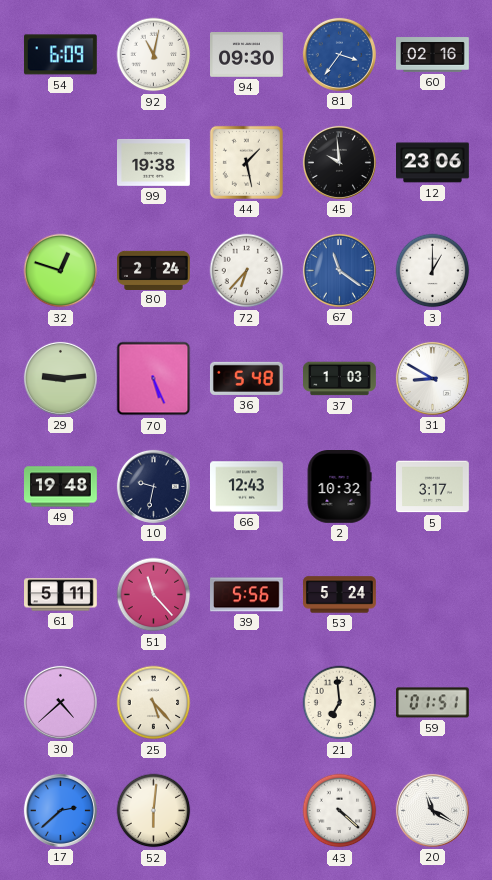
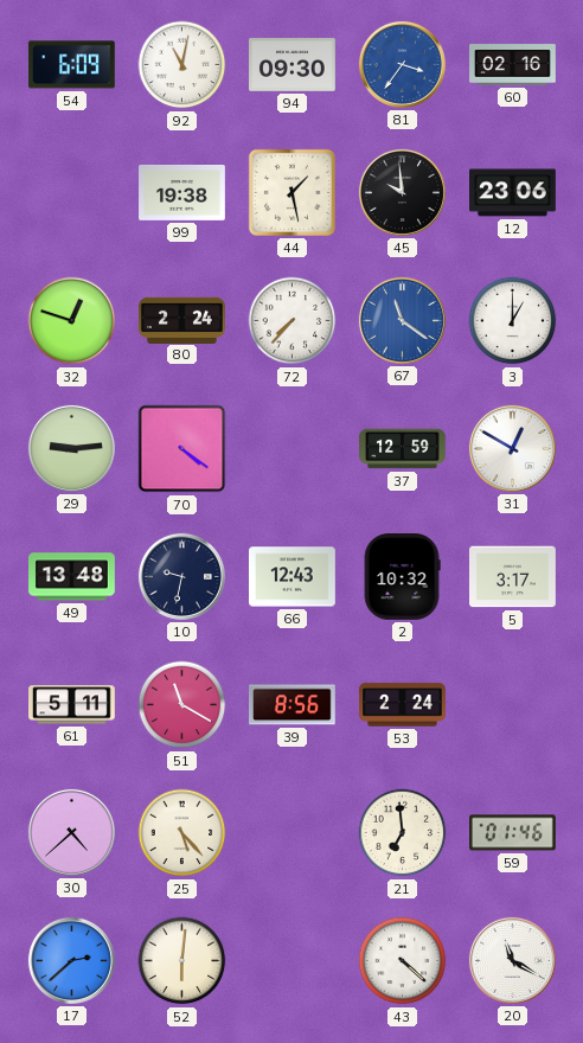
72: 6:37 -> 7:37 (293, 321)
70: 5:26 -> 4:21 (182, 449)
36: 5:48 -> none (247, 378)
37: 1:03 -> 12:59 (403, 449)
31: 8:50 -> 12:50 (512, 448)
49: 19:48 -> 13:48 (72, 577)
51: 11:23 -> 11:20 (182, 705)
39: 5:56 -> 8:56 (293, 705)
53: 5:24 -> 2:24 (403, 705)
59: 01:51 -> 01:46 (513, 833)
